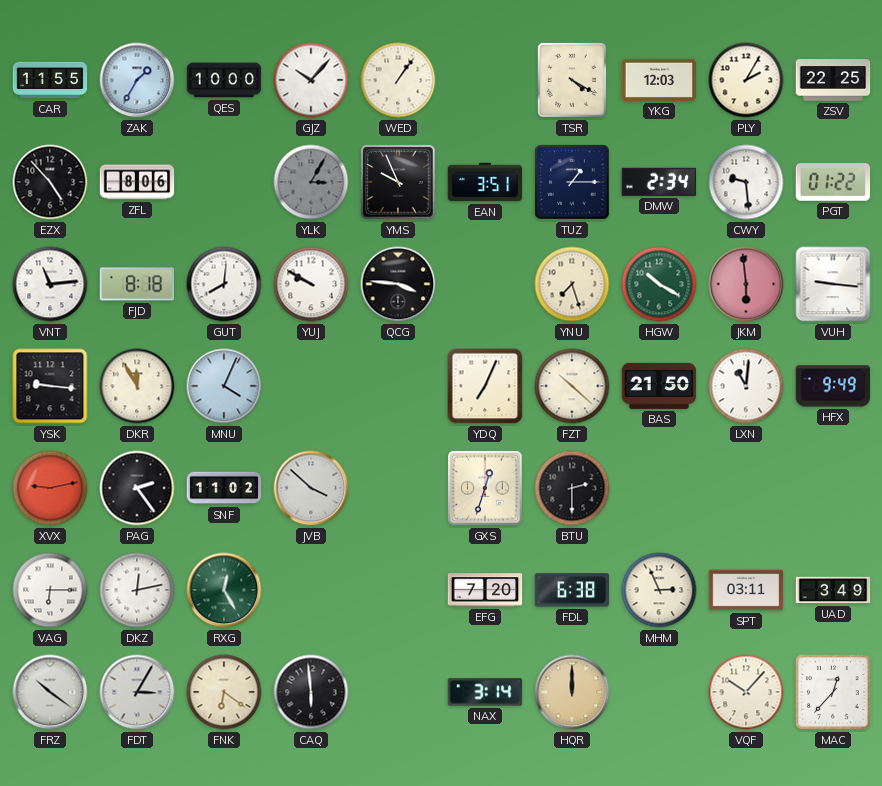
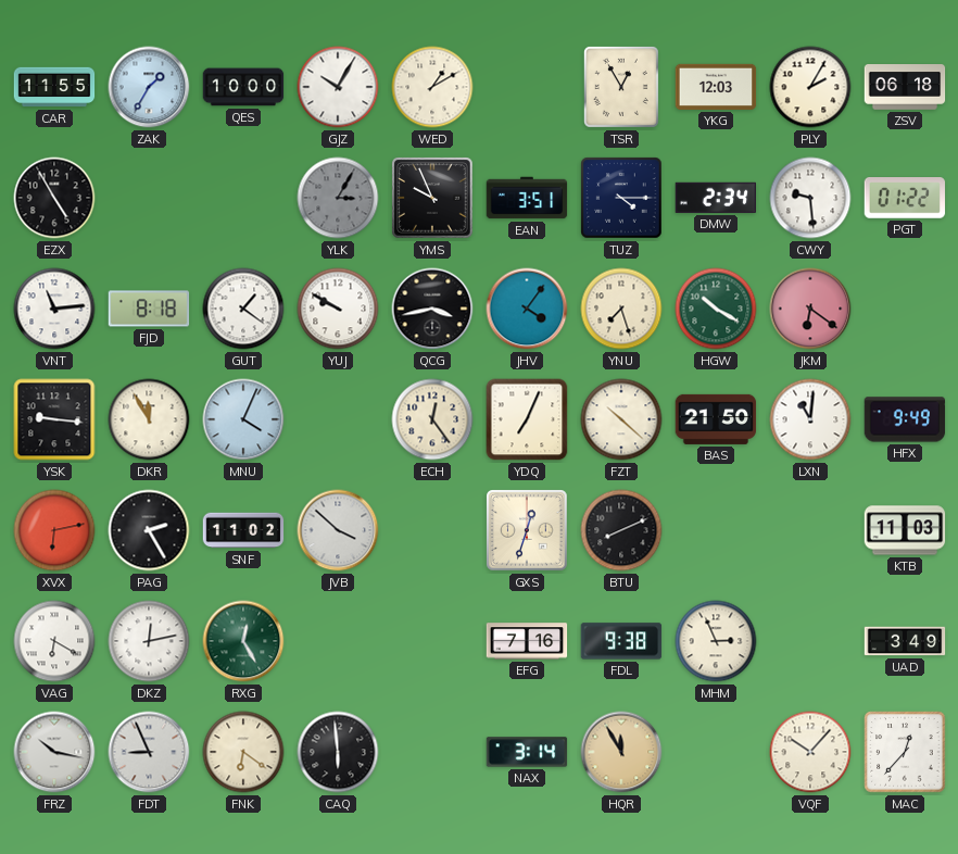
GJZ: 10:07 -> 10:05 (338, 87)
WED: 1:06 -> 1:10 (432, 87)
TSR: 4:20 -> 12:55 (621, 87)
ZSV: 22:25 -> 06:18 (905, 87)
EZX: 4:53 -> 4:55 (54, 198)
ZFL: 8:06 -> none (137, 182)
TUZ: 1:15 -> 4:15 (621, 198)
GUT: 8:01 -> 1:21 (243, 309)
QCG: 3:46 -> 3:43 (432, 309)
JHV: none -> 4:06 (527, 309)
JKM: 5:59 -> 6:21 (810, 309)
VUH: 9:16 -> none (833, 284)
ECH: none -> 12:24 (432, 419)
XVX: 9:13 -> 6:13 (54, 530)
PAG: 2:24 -> 2:25 (149, 530)
BTU: 2:30 -> 8:11 (621, 530)
KTB: none -> 11:03 (905, 530)
VAG: 6:15 -> 6:20 (54, 641)
EFG: 7:20 -> 7:16 (527, 641)
FDL: 6:38 -> 9:38 (621, 641)
SPT: 03:11 -> none (746, 590)
FRZ: 10:21 -> 10:17 (54, 752)
FDT: 3:05 -> 8:56 (149, 752)
HQR: 12:00 -> 11:55 (621, 752)
